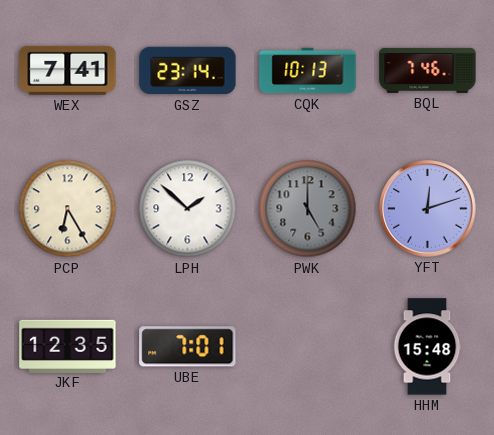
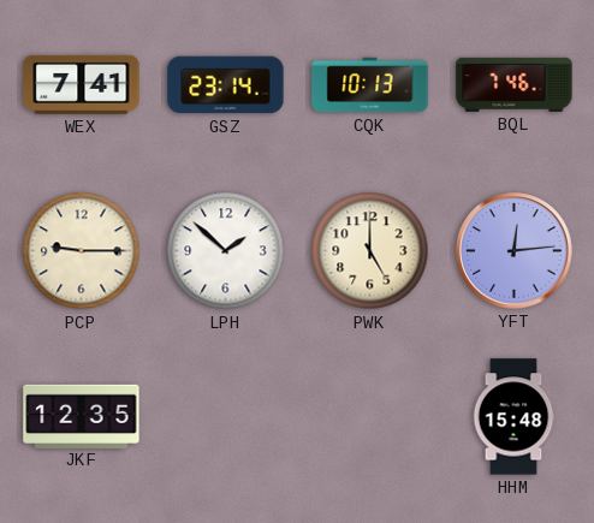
PCP: 6:25 -> 9:15 (82, 251)
PWK dial: grey -> cream (370, 251)
YFT: 12:12 -> 12:14 (515, 251)
UBE: 7:01 -> none (188, 347)
